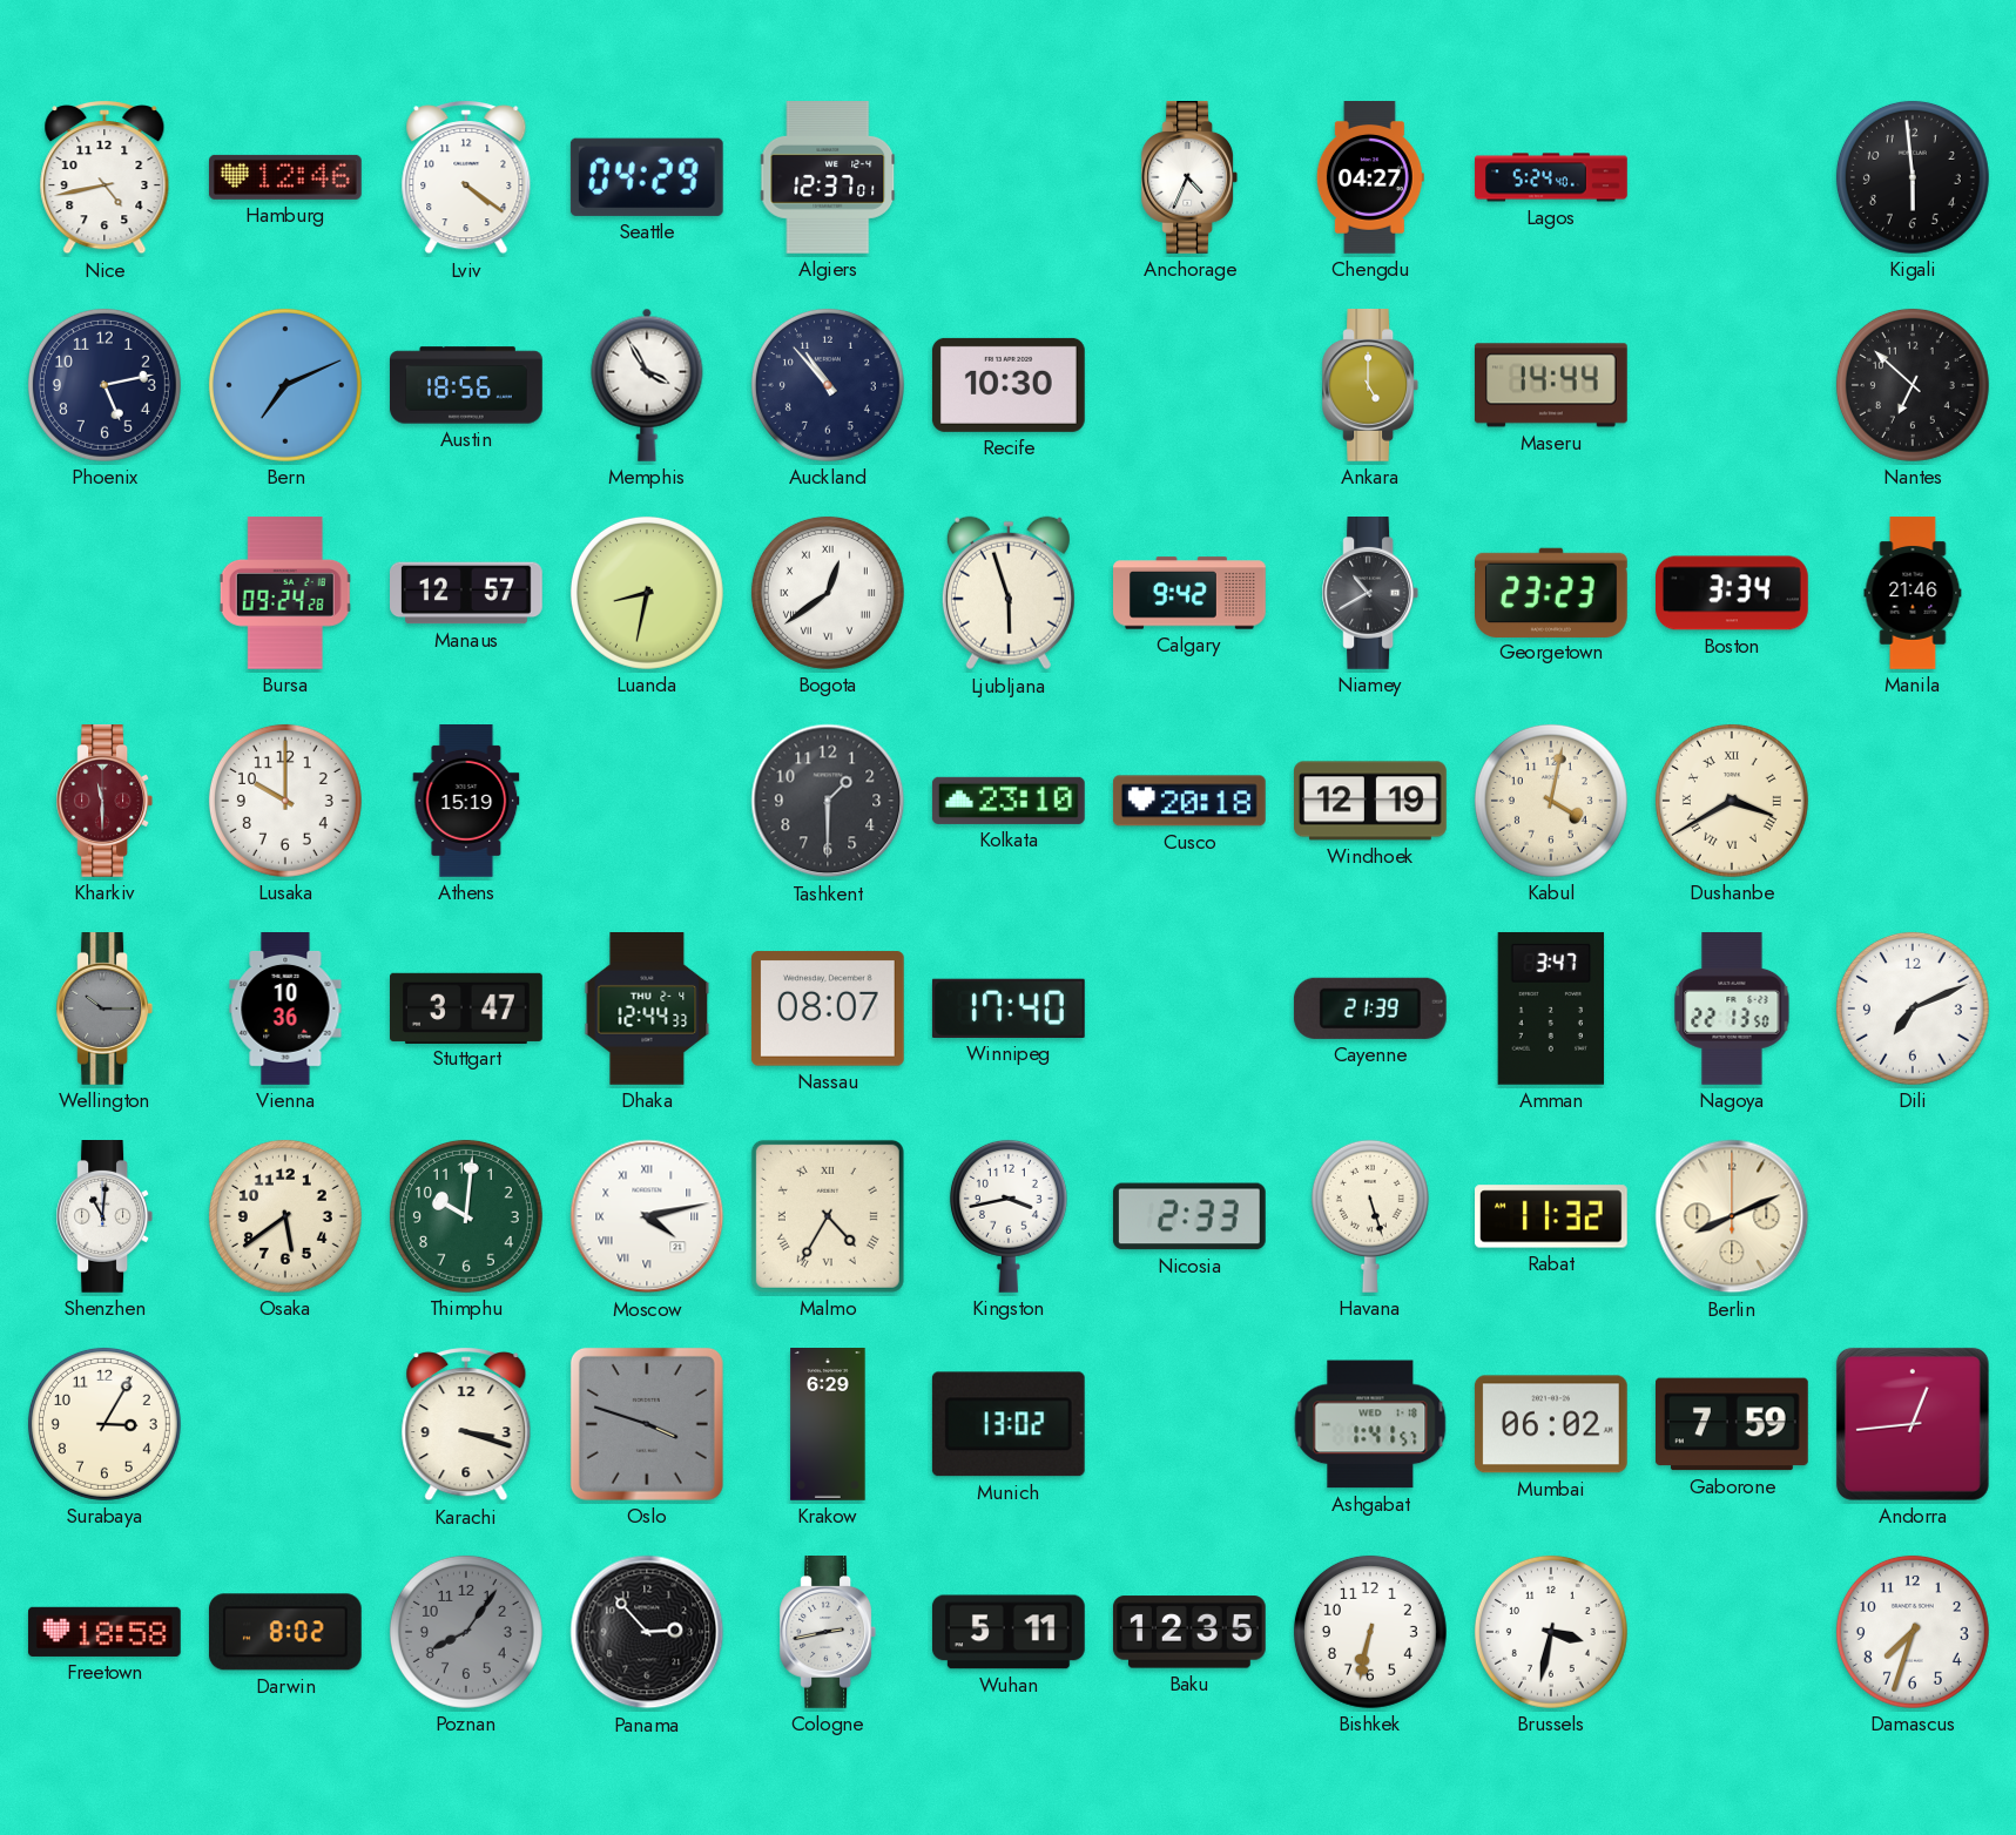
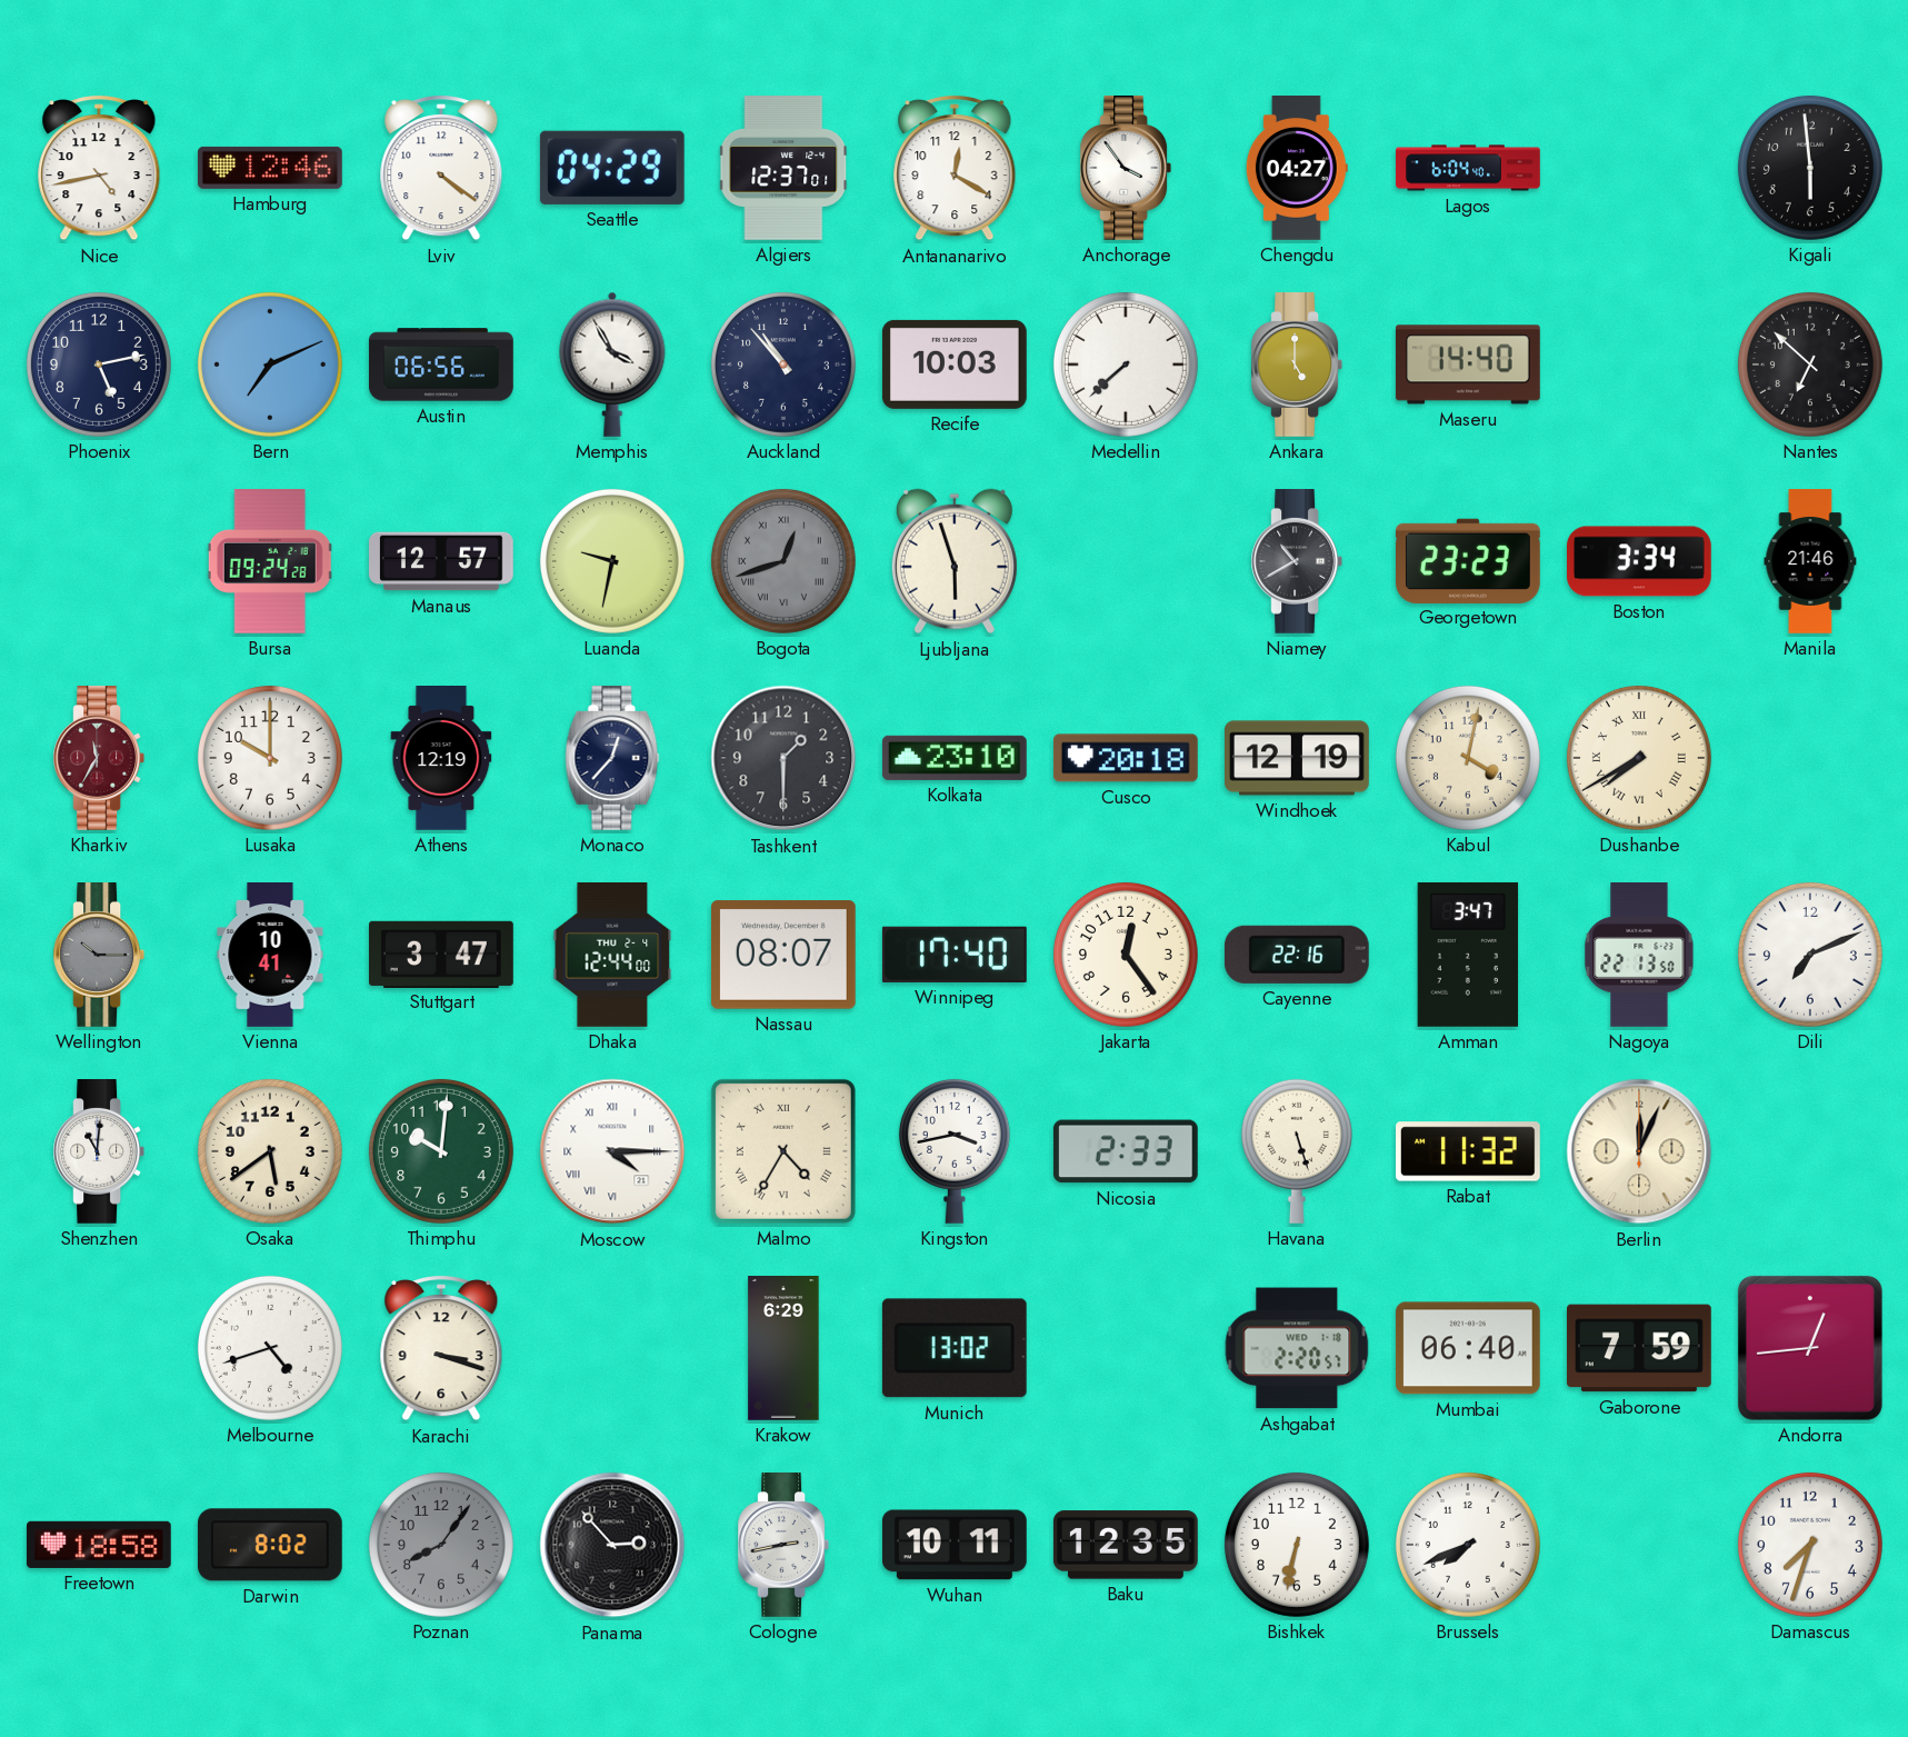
Antananarivo: none -> 12:20 (955, 169)
Anchorage: 4:34 -> 3:54 (1126, 169)
Lagos: 5:24 -> 6:04 (1468, 168)
Austin: 18:56 -> 06:56 (441, 365)
Recife: 10:30 -> 10:03 (955, 365)
Medellin: none -> 7:38 (1126, 365)
Maseru: 14:44 -> 14:40 (1468, 365)
Luanda: 8:32 -> 9:32 (612, 561)
Bogota: 12:39 -> 12:42 (783, 561)
Bogota dial: white -> grey (783, 561)
Calgary: 9:42 -> none (1191, 593)
Kharkiv: 11:30 -> 11:35 (99, 759)
Athens: 15:19 -> 12:19 (441, 759)
Monaco: none -> 12:37 (612, 759)
Dushanbe: 3:40 -> 7:40 (1639, 758)
Vienna: 10:36 -> 10:41 (270, 956)
Dhaka: 12:44:33 -> 12:44:00 (612, 956)
Jakarta: none -> 12:24 (1126, 955)
Cayenne: 21:39 -> 22:16 (1297, 955)
Moscow: 4:13 -> 4:15 (612, 1151)
Berlin: 8:11 -> 12:04 (1639, 1151)
Surabaya: 3:05 -> none (104, 1424)
Melbourne: none -> 4:42 (270, 1348)
Oslo: 3:48 -> none (647, 1424)
Ashgabat: 1:41 -> 2:20 (1297, 1348)
Mumbai: 06:02 -> 06:40 (1468, 1348)
Wuhan: 5:11 -> 10:11 (955, 1545)
Brussels: 3:32 -> 7:41 (1468, 1545)
